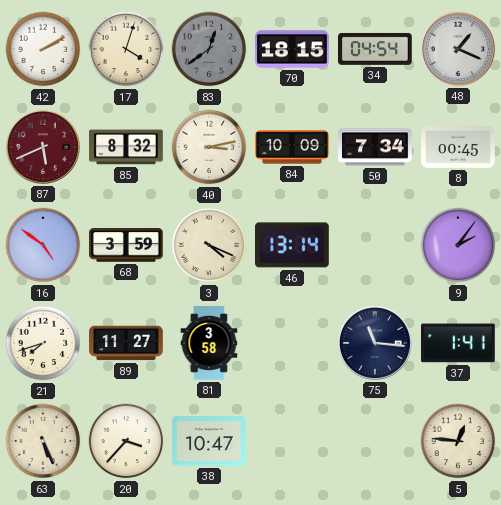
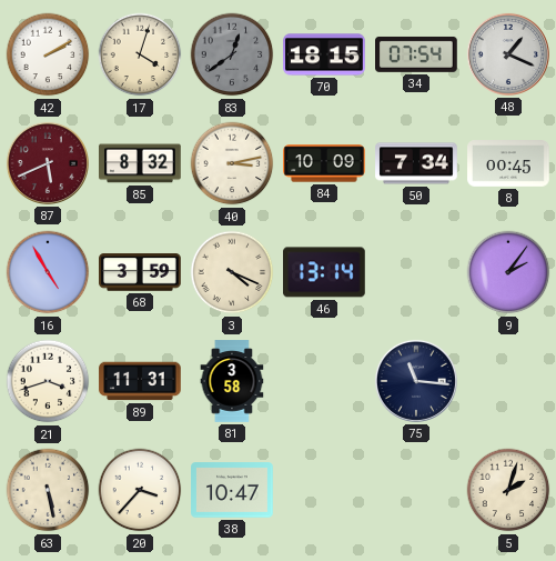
34: 04:54 -> 07:54 (417, 54)
16: 4:51 -> 4:55 (48, 272)
21: 7:42 -> 3:42 (48, 381)
89: 11:27 -> 11:31 (140, 381)
37: 1:41 -> none (459, 343)
63: 5:26 -> 5:28 (48, 490)
5: 12:46 -> 2:03 (508, 490)
